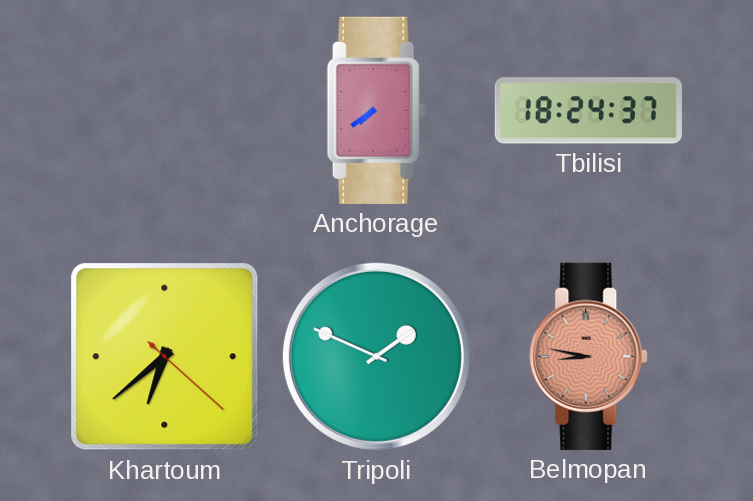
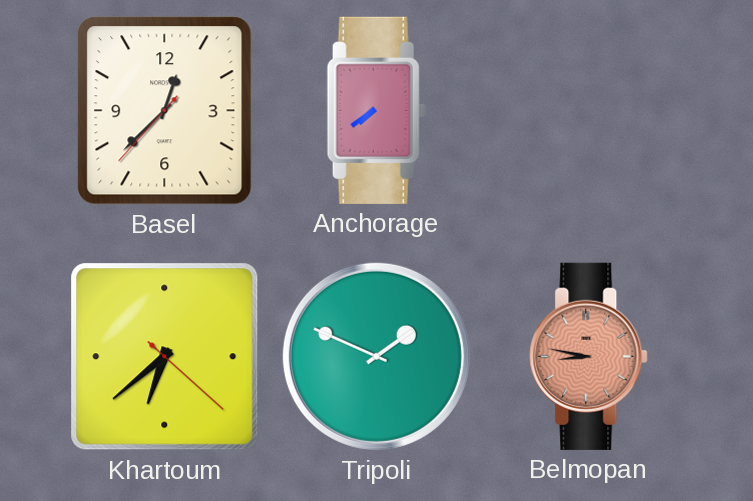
Basel: none -> 12:37 (165, 111)
Tbilisi: 18:24 -> none (588, 111)
